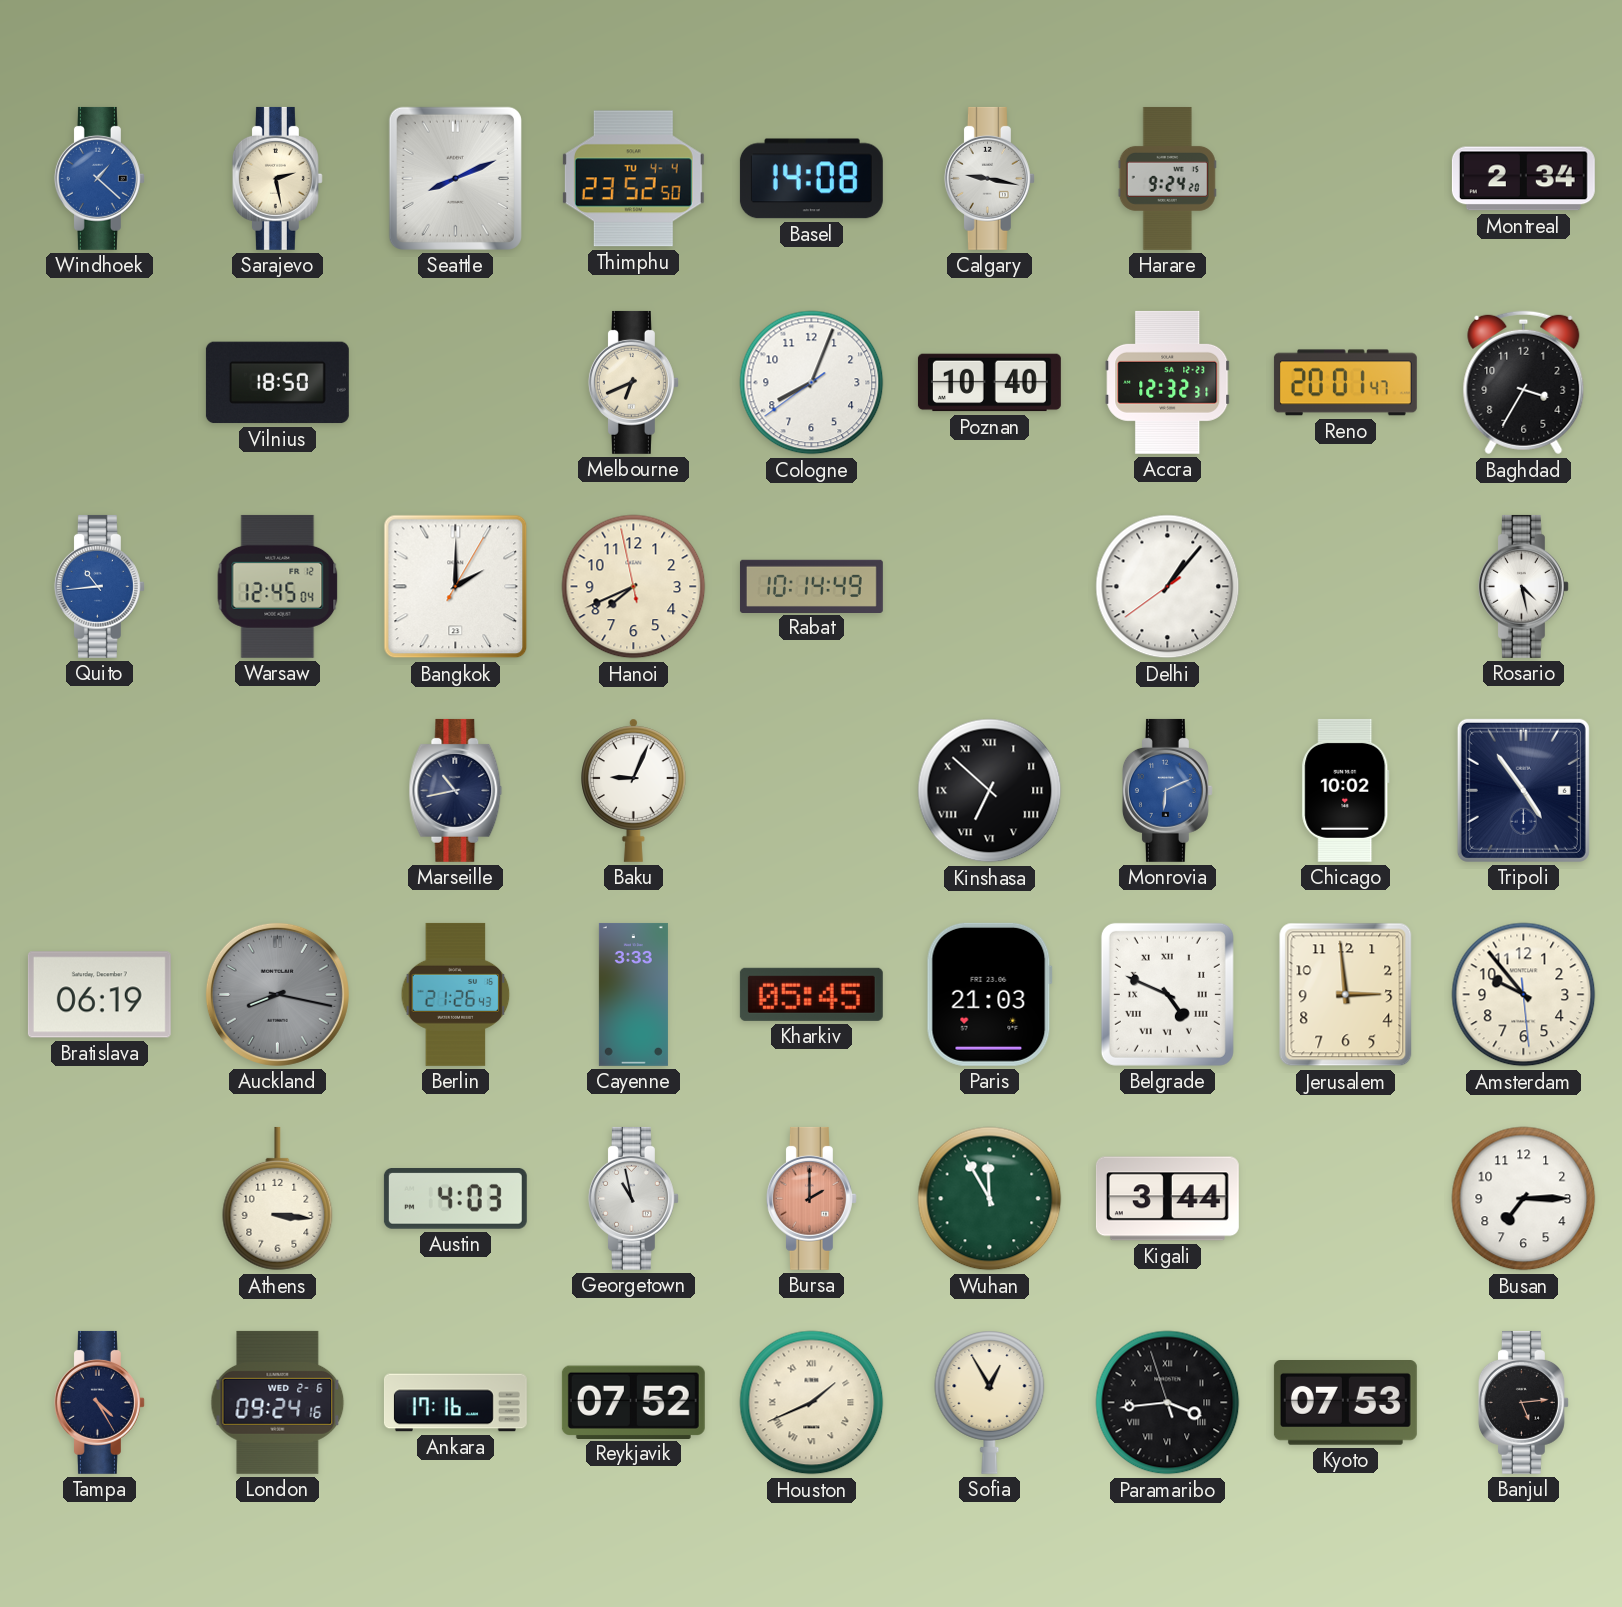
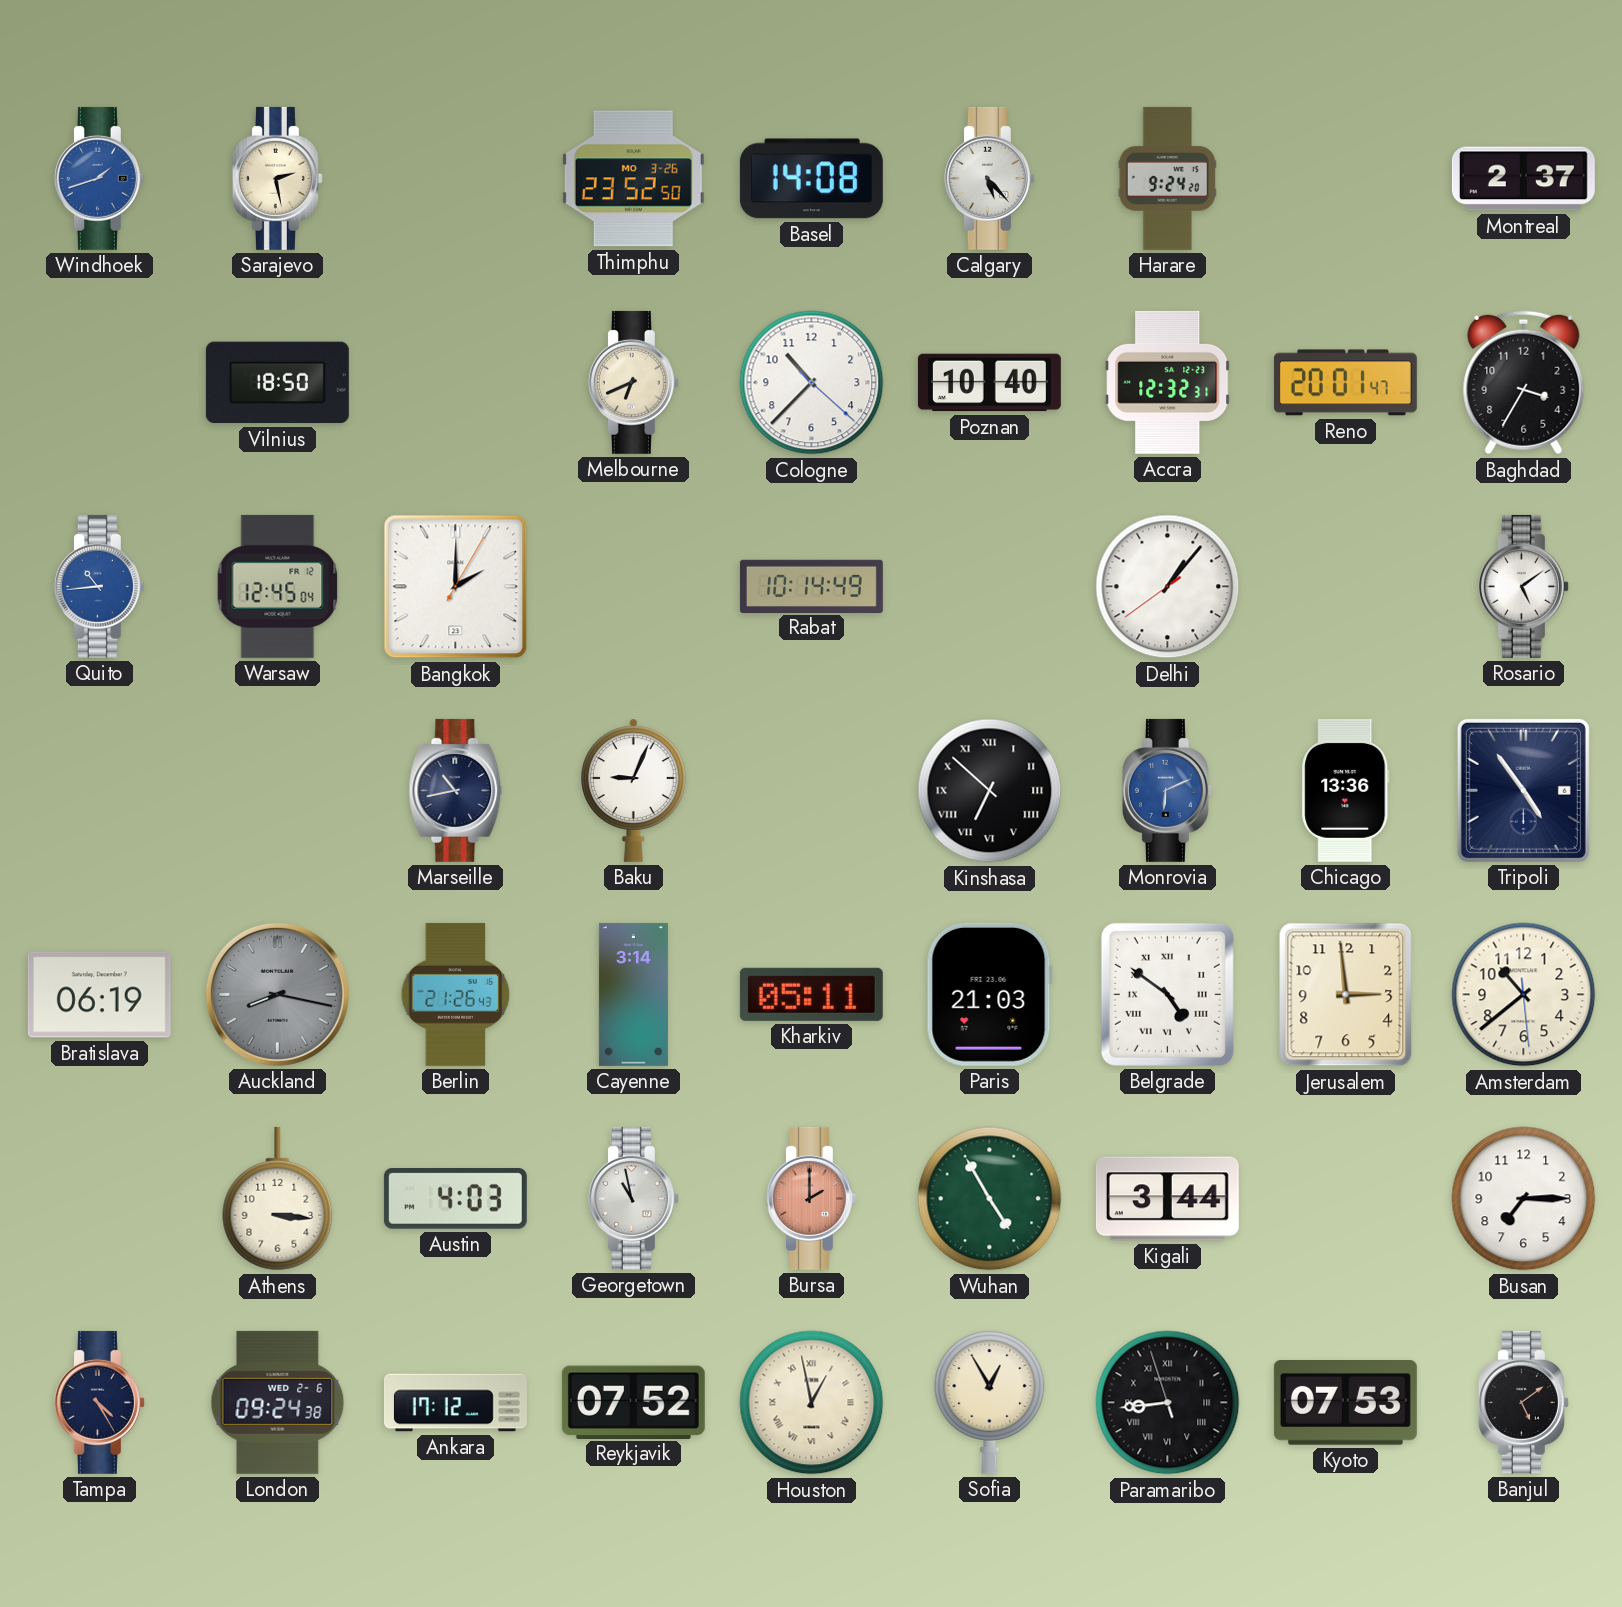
Windhoek: 1:22 -> 1:42 (99, 178)
Seattle: 8:11 -> none (455, 178)
Thimphu date: TU 4-4 -> MO 3-26 (633, 179)
Calgary: 9:17 -> 5:23 (989, 178)
Montreal: 2:34 -> 2:37 (1523, 179)
Cologne: 8:03 -> 10:37 (812, 383)
Hanoi: 7:40 -> none (634, 587)
Rosario: 4:28 -> 5:09 (1523, 586)
Chicago: 10:02 -> 13:36 (1346, 790)
Cayenne: 3:33 -> 3:14 (633, 994)
Kharkiv: 05:45 -> 05:11 (811, 994)
Belgrade: 4:49 -> 4:51 (1167, 994)
Amsterdam: 9:53 -> 10:38 (1524, 995)
Wuhan: 11:55 -> 4:55 (990, 1199)
London: 09:24:16 -> 09:24:38 (278, 1402)
Ankara: 17:16 -> 17:12 (455, 1403)
Houston: 1:41 -> 12:58 (812, 1403)
Paramaribo: 3:43 -> 8:43 (1168, 1403)
Banjul: 5:14 -> 5:09 (1523, 1402)
